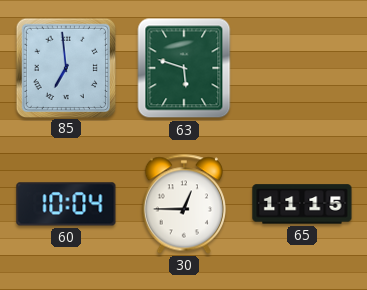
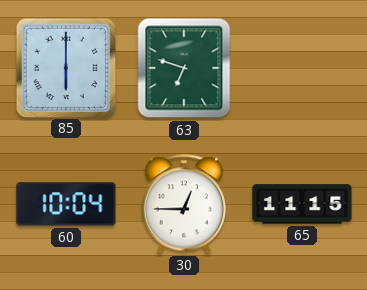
85: 6:59 -> 6:00 (65, 67)
63: 5:48 -> 6:48 (184, 68)
